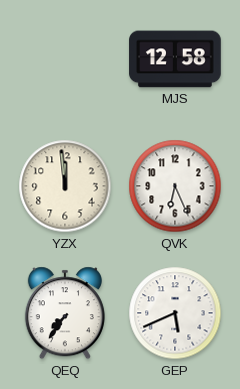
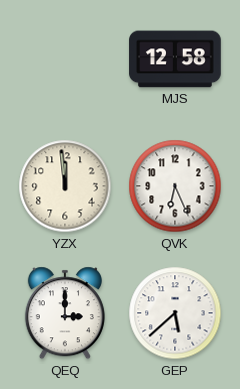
QEQ: 7:36 -> 3:00 (65, 313)
GEP: 5:41 -> 5:38 (175, 313)
